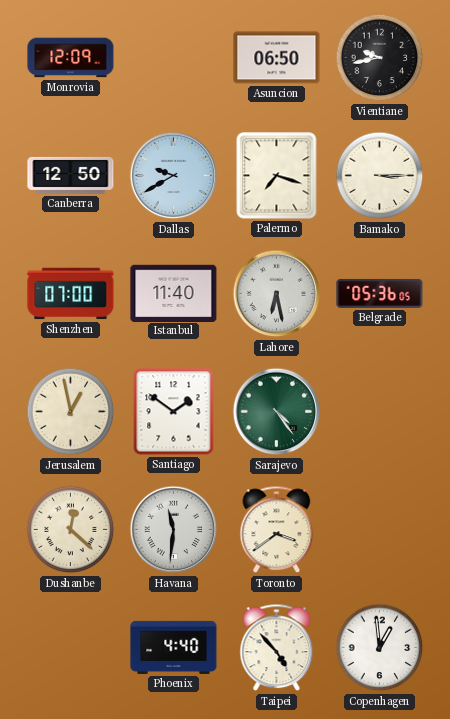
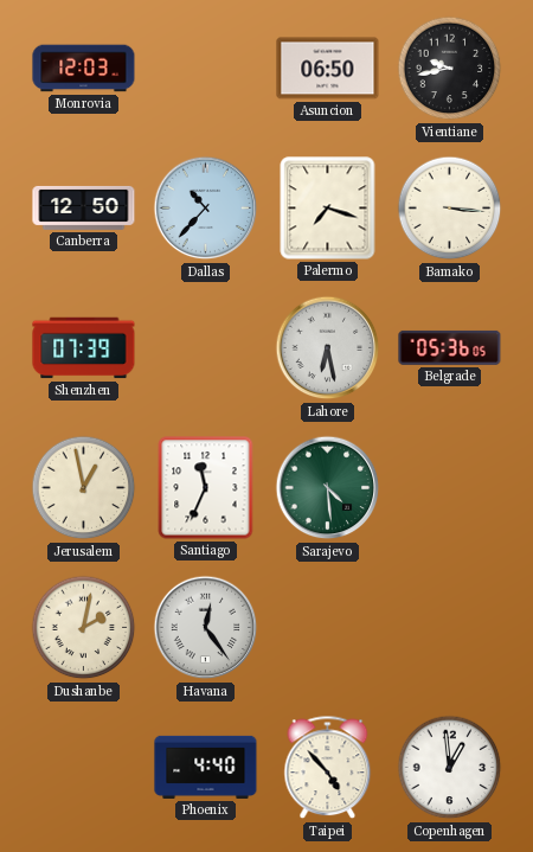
Monrovia: 12:09 -> 12:03 (84, 69)
Dallas: 9:40 -> 10:37 (206, 209)
Bamako: 3:15 -> 3:16 (450, 209)
Shenzhen: 07:00 -> 07:39 (84, 348)
Istanbul: 11:40 -> none (174, 293)
Santiago: 1:51 -> 11:34 (206, 488)
Sarajevo: 4:24 -> 4:29 (328, 488)
Dushanbe: 12:22 -> 2:02 (84, 628)
Havana: 11:31 -> 12:24 (206, 628)
Toronto: 3:39 -> none (277, 530)
